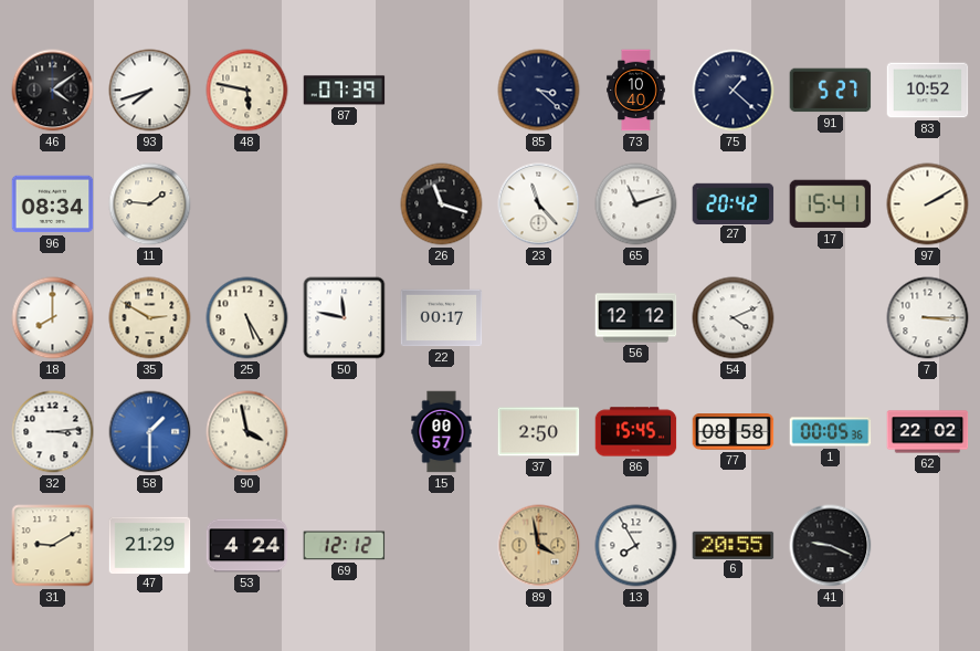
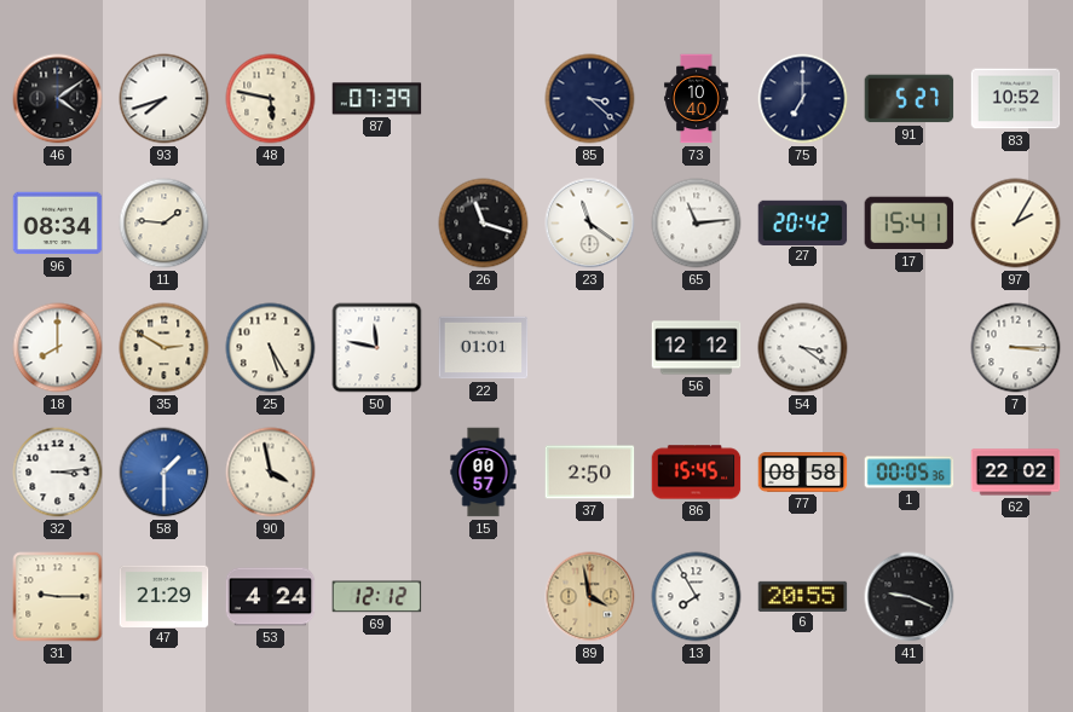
75: 1:22 -> 7:00 (803, 99)
23: 11:23 -> 11:21 (590, 224)
65: 11:12 -> 11:14 (697, 224)
97: 2:10 -> 2:05 (1016, 224)
22: 00:17 -> 01:01 (484, 348)
54: 4:11 -> 3:21 (803, 348)
31: 9:10 -> 9:15 (58, 597)
